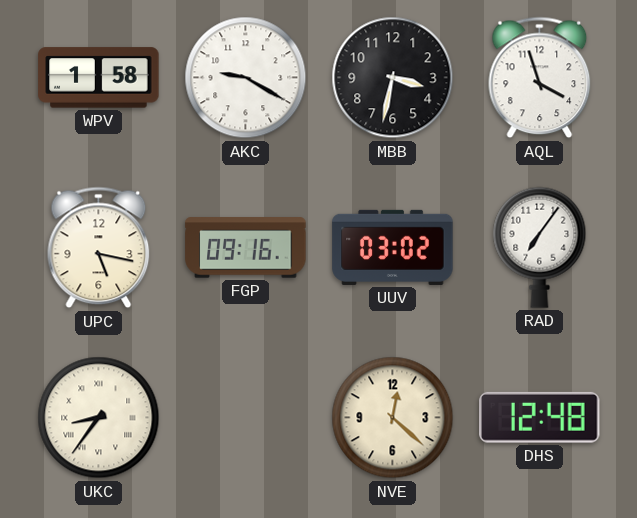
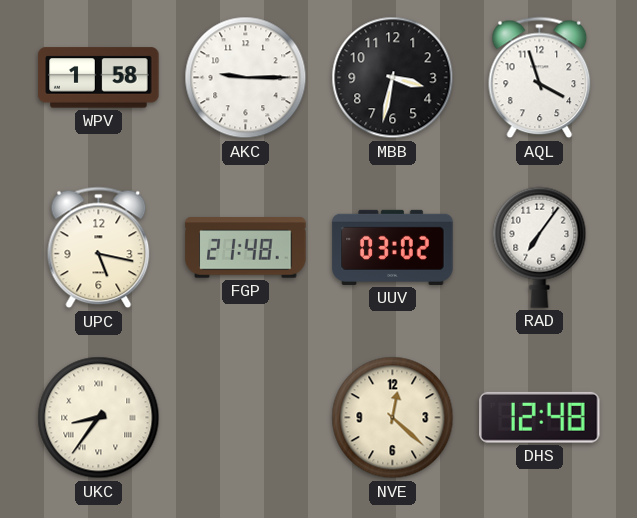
AKC: 9:20 -> 9:15 (246, 78)
FGP: 09:16 -> 21:48 (246, 248)
